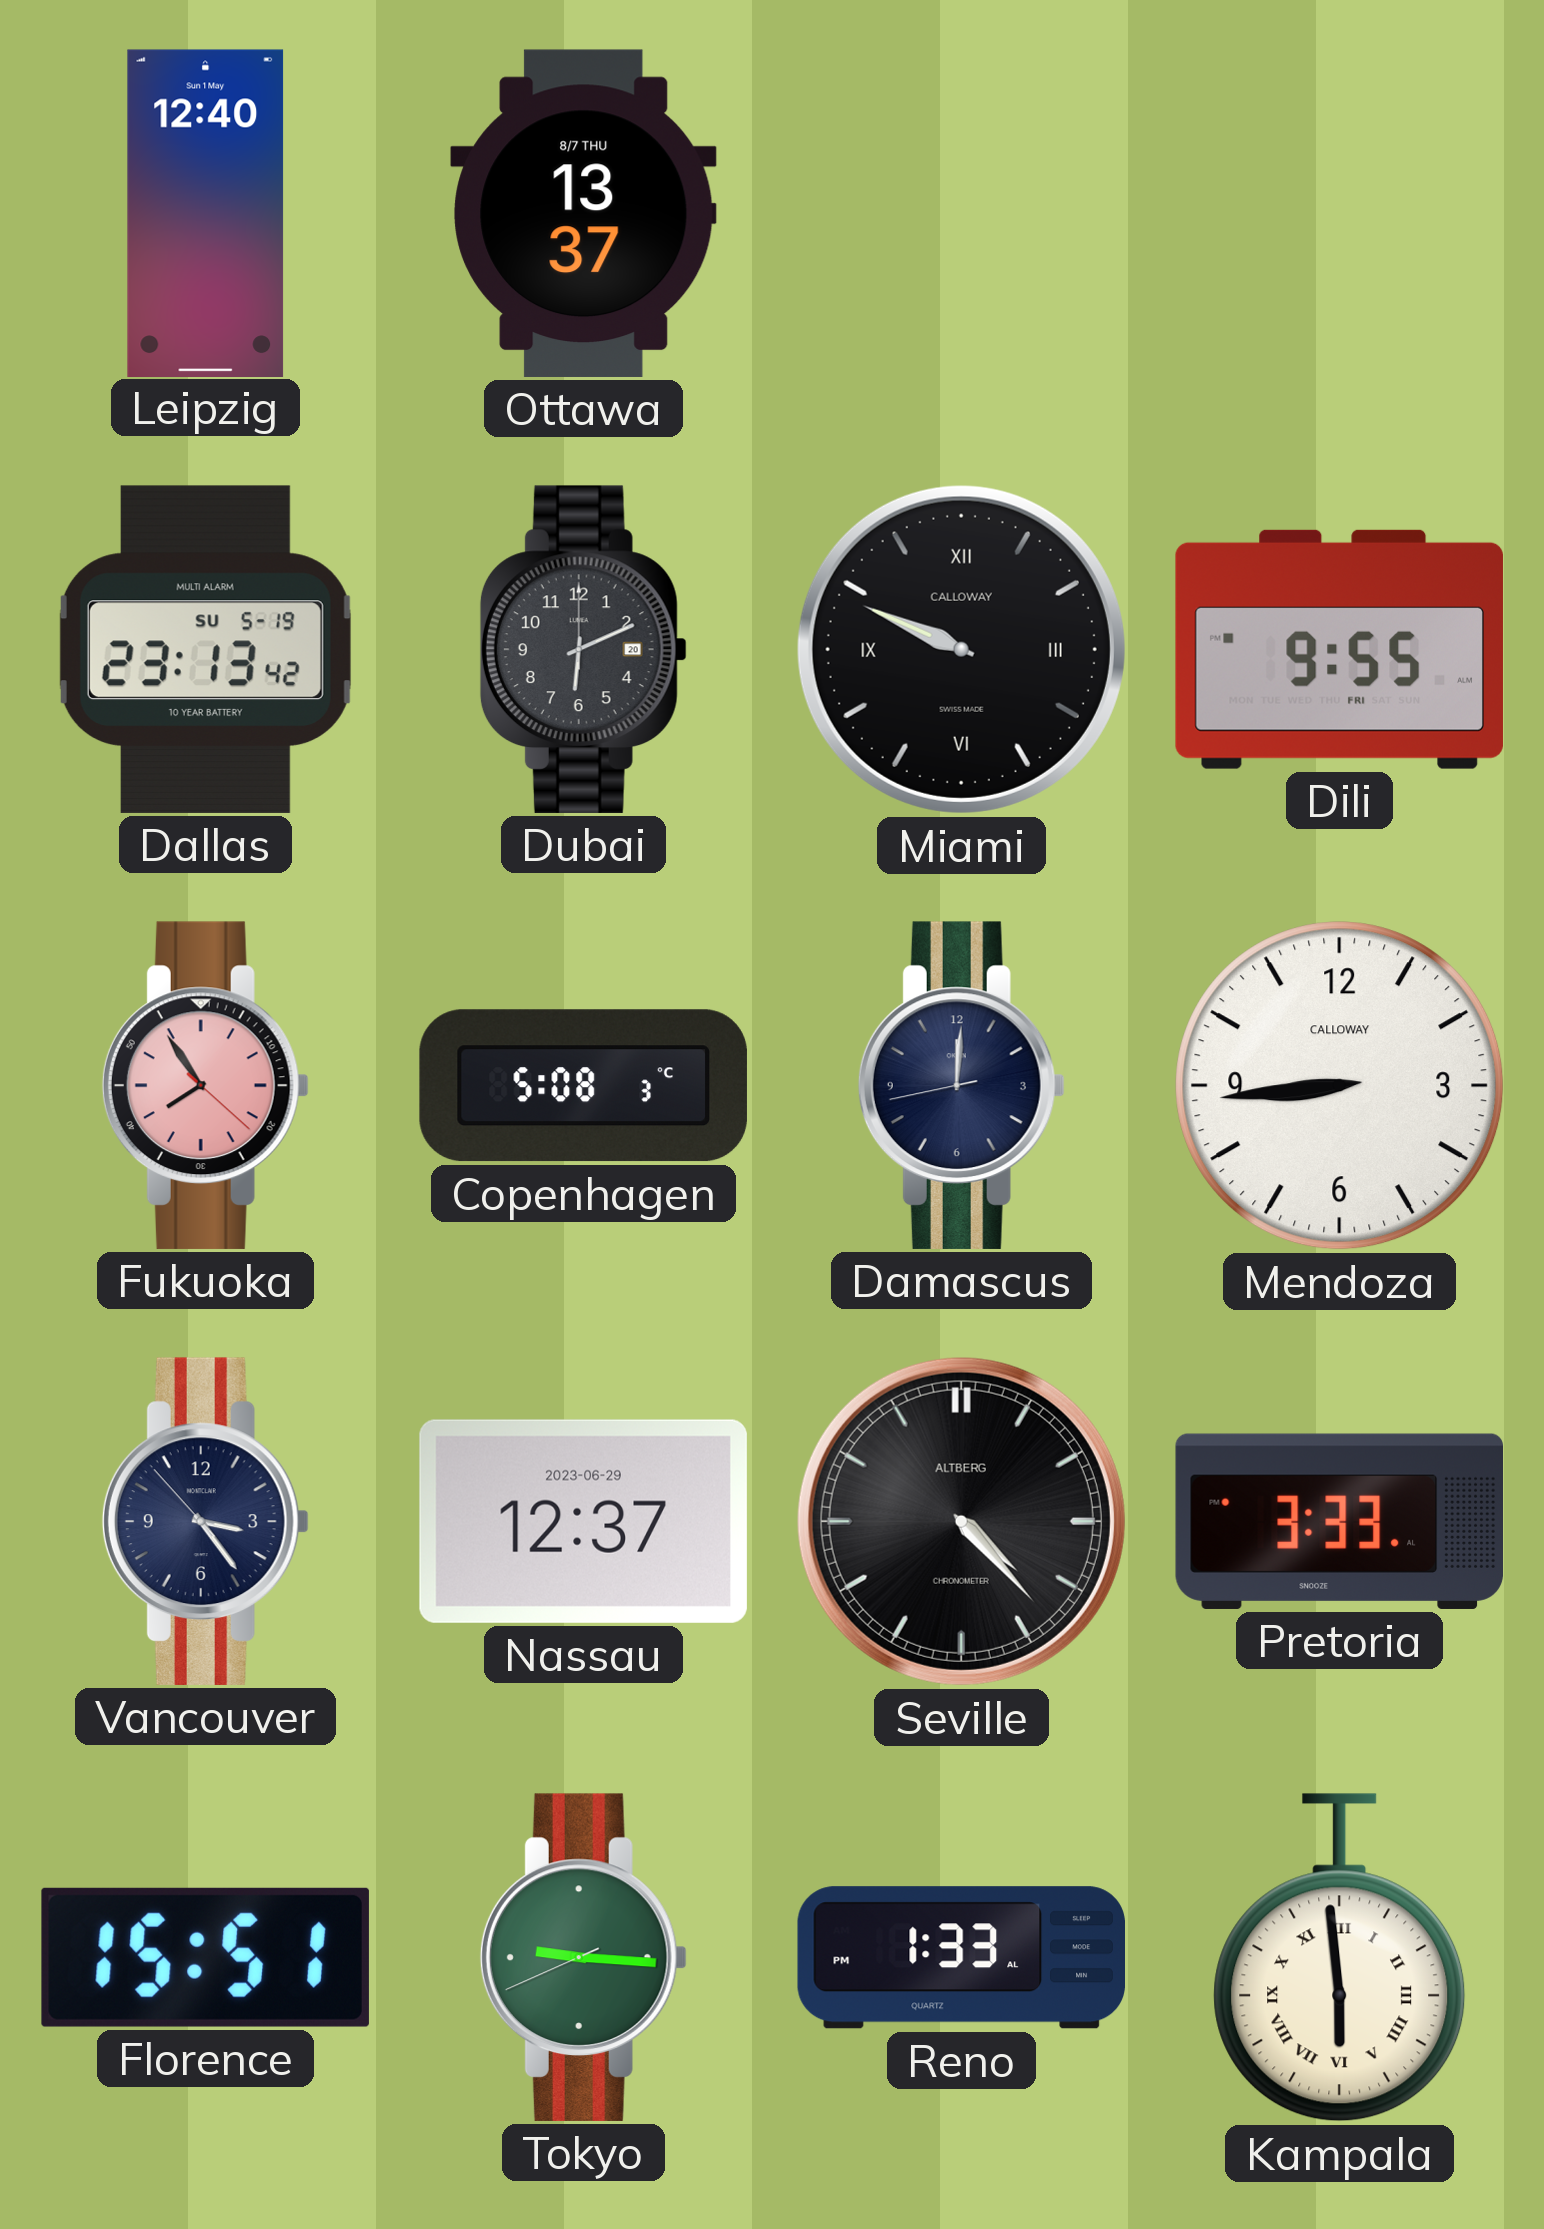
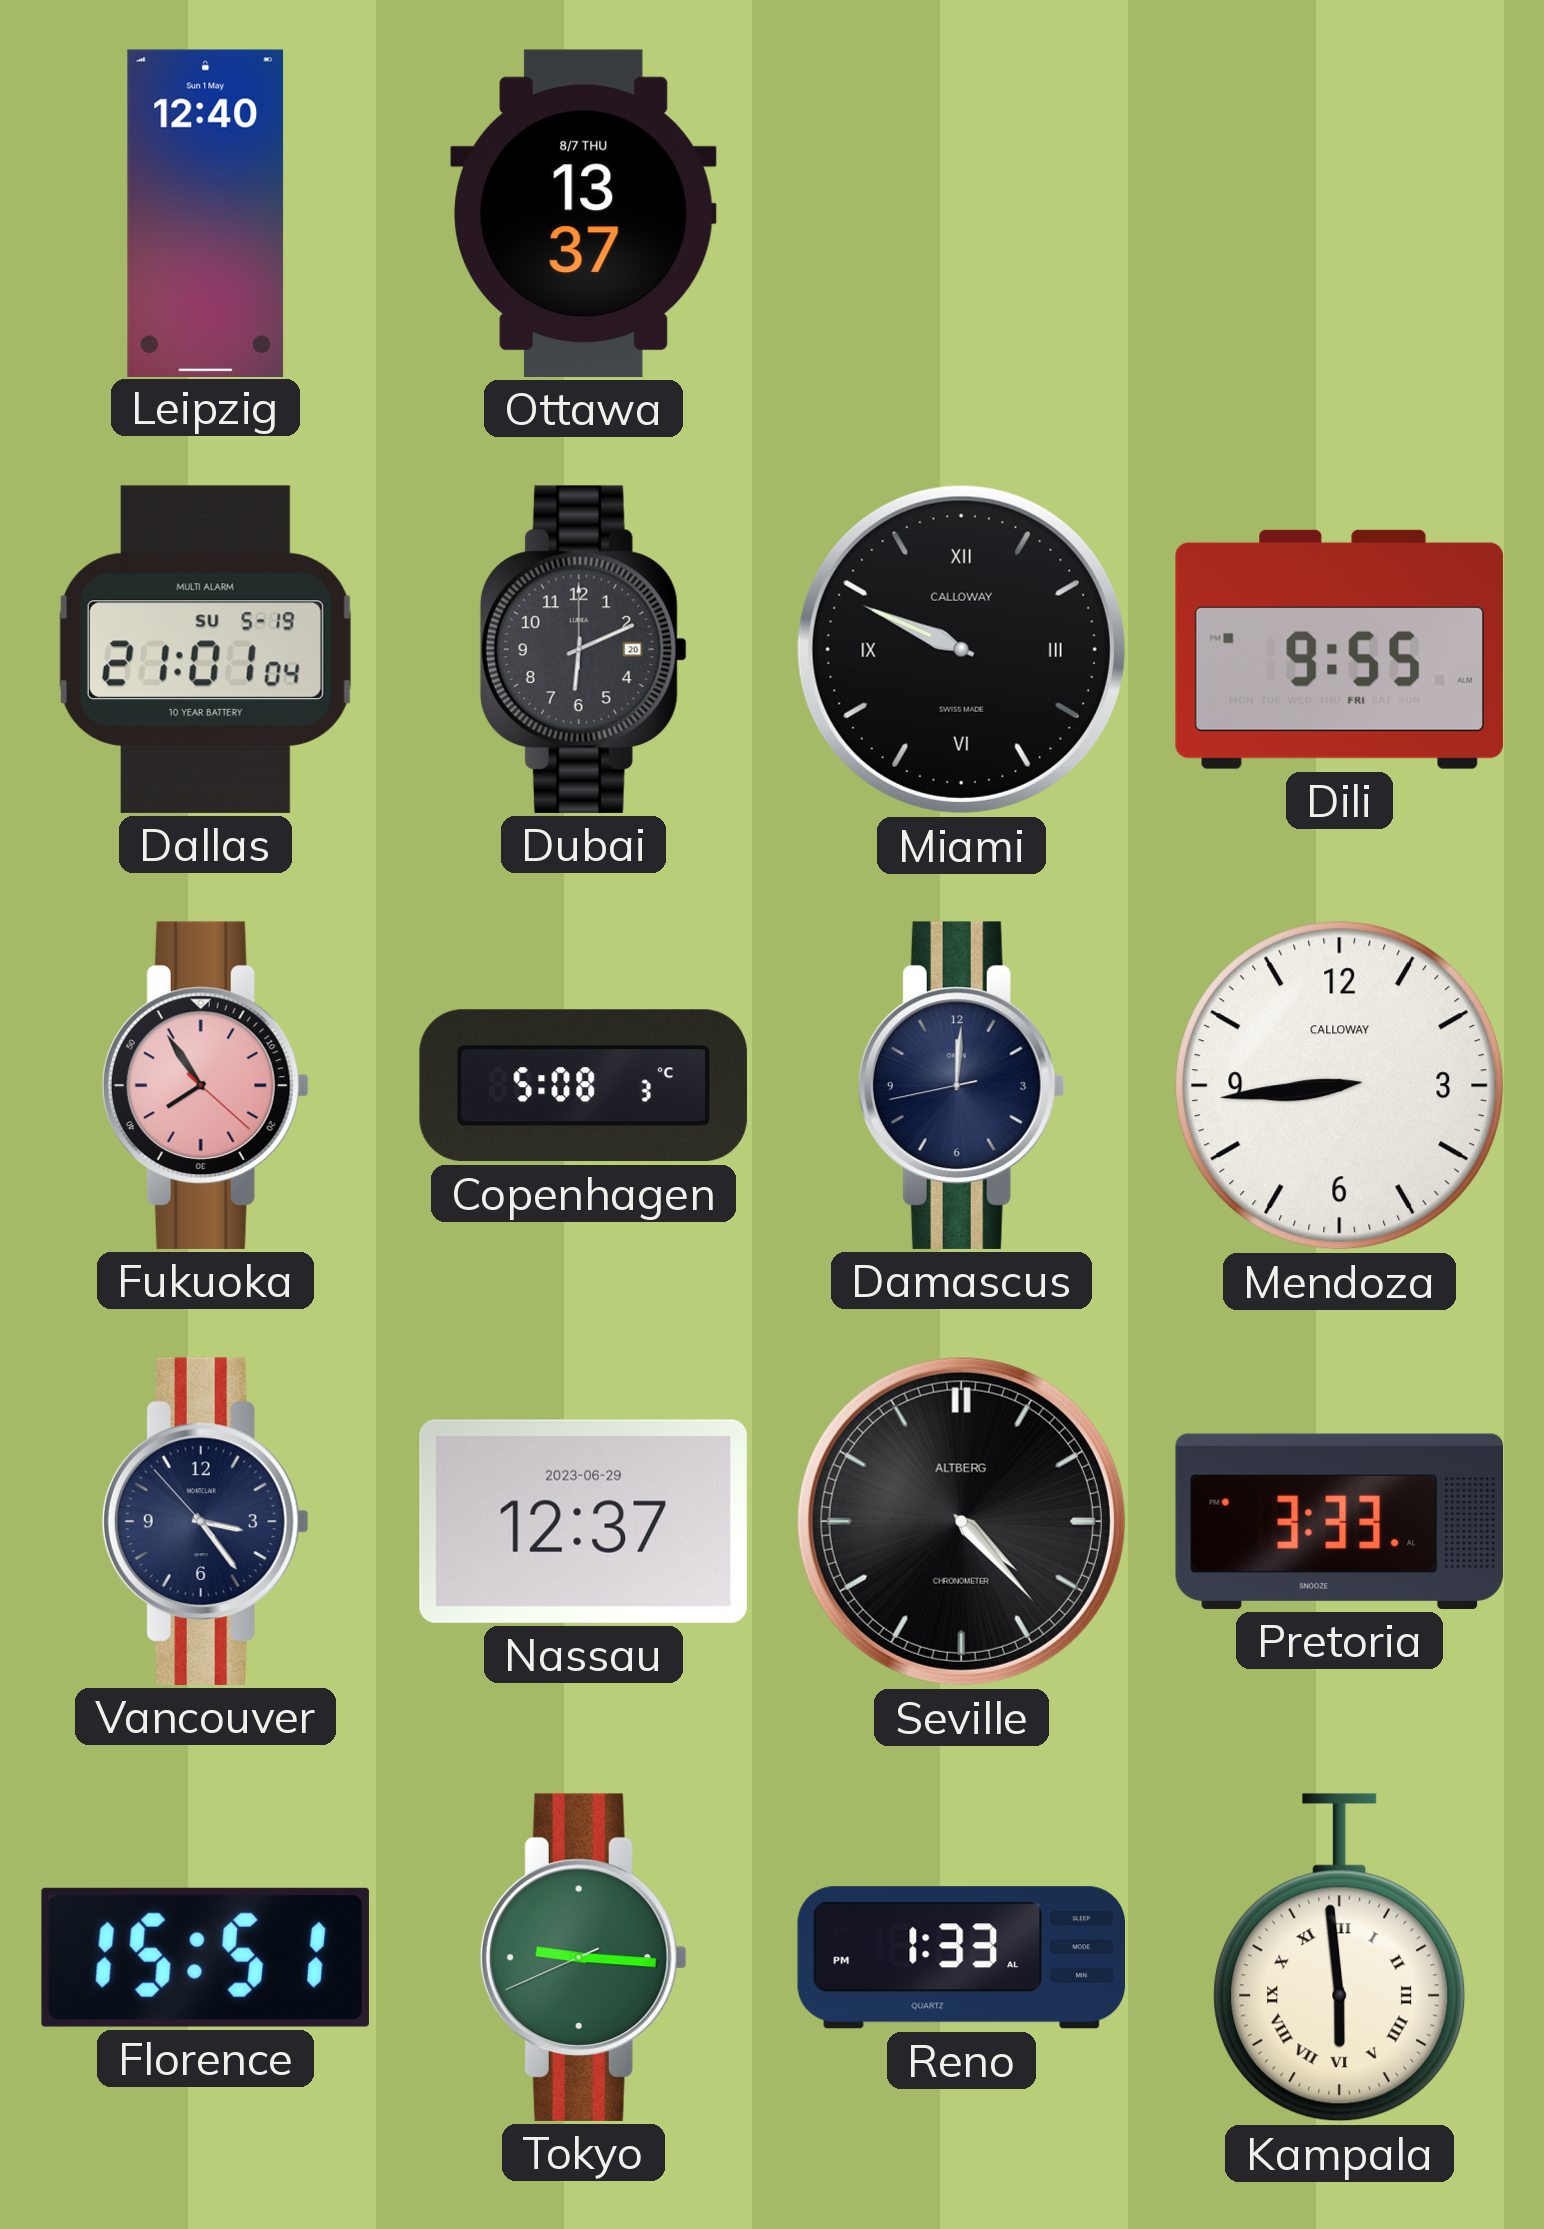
Dallas: 23:13 -> 21:01 (205, 649)
